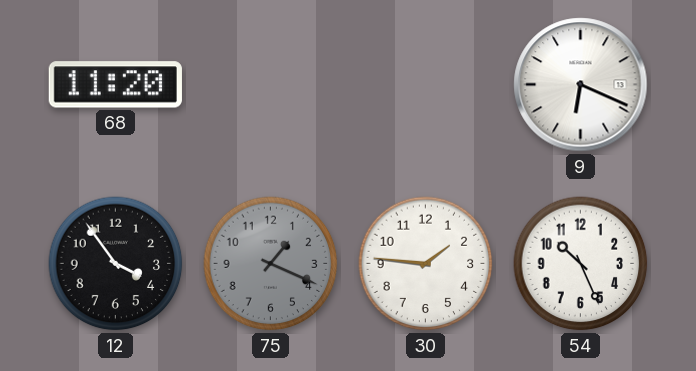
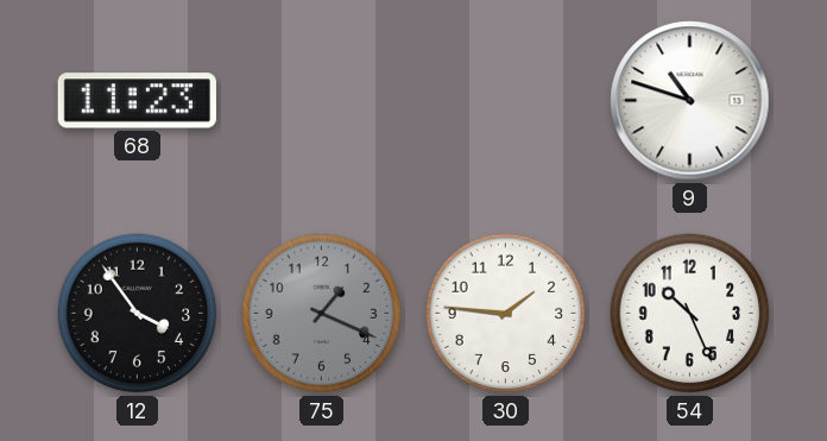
68: 11:20 -> 11:23 (137, 101)
9: 6:19 -> 10:48 (690, 101)
